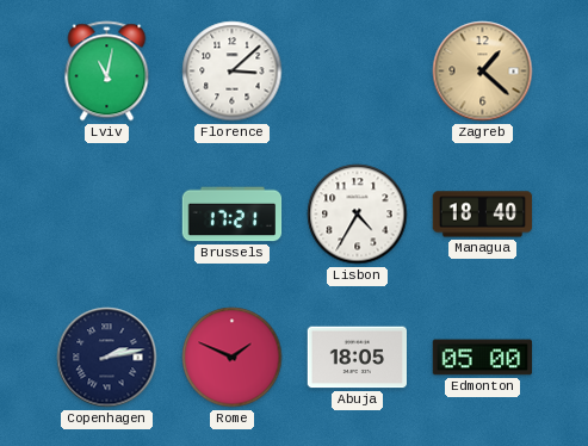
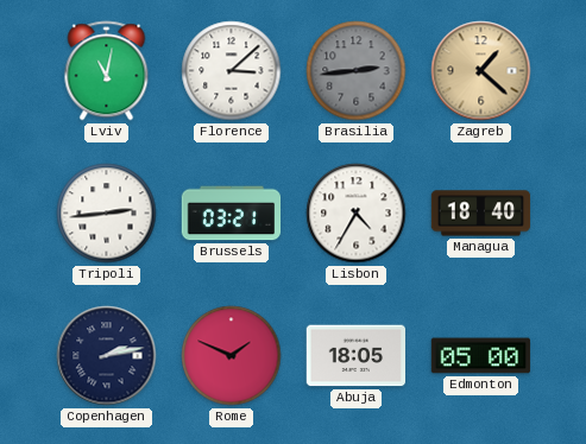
Brasilia: none -> 2:44 (357, 71)
Tripoli: none -> 2:44 (107, 214)
Brussels: 17:21 -> 03:21 (232, 214)
